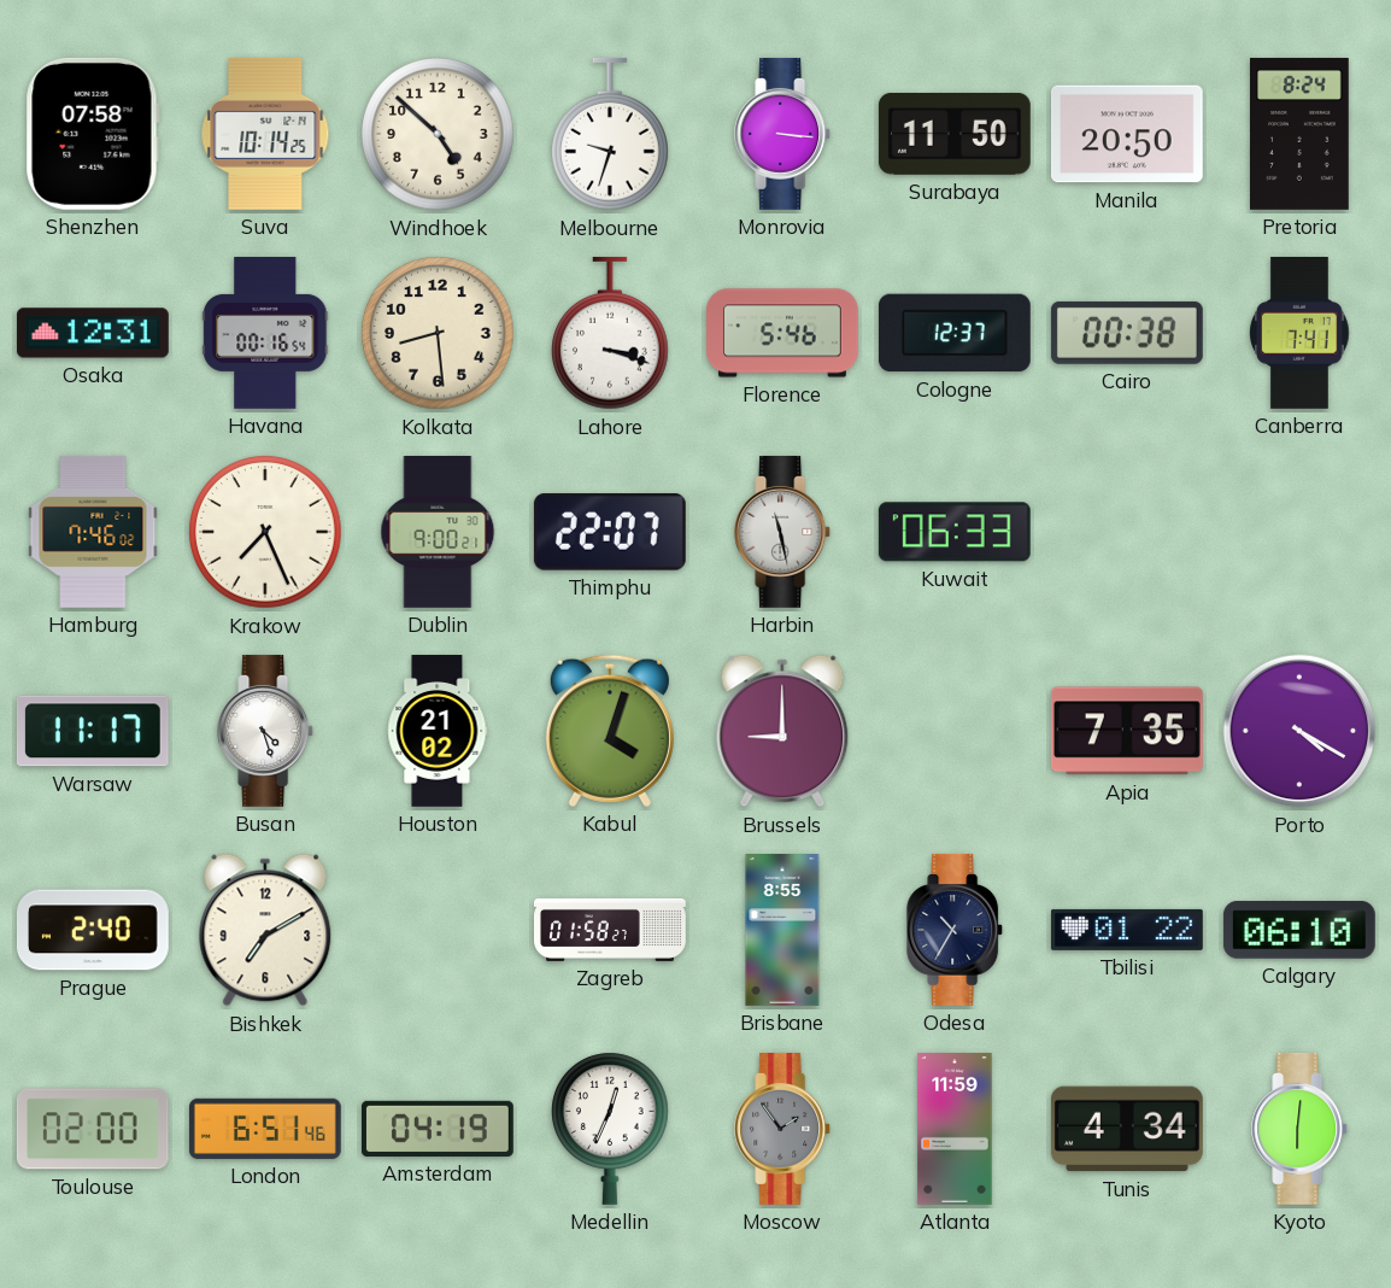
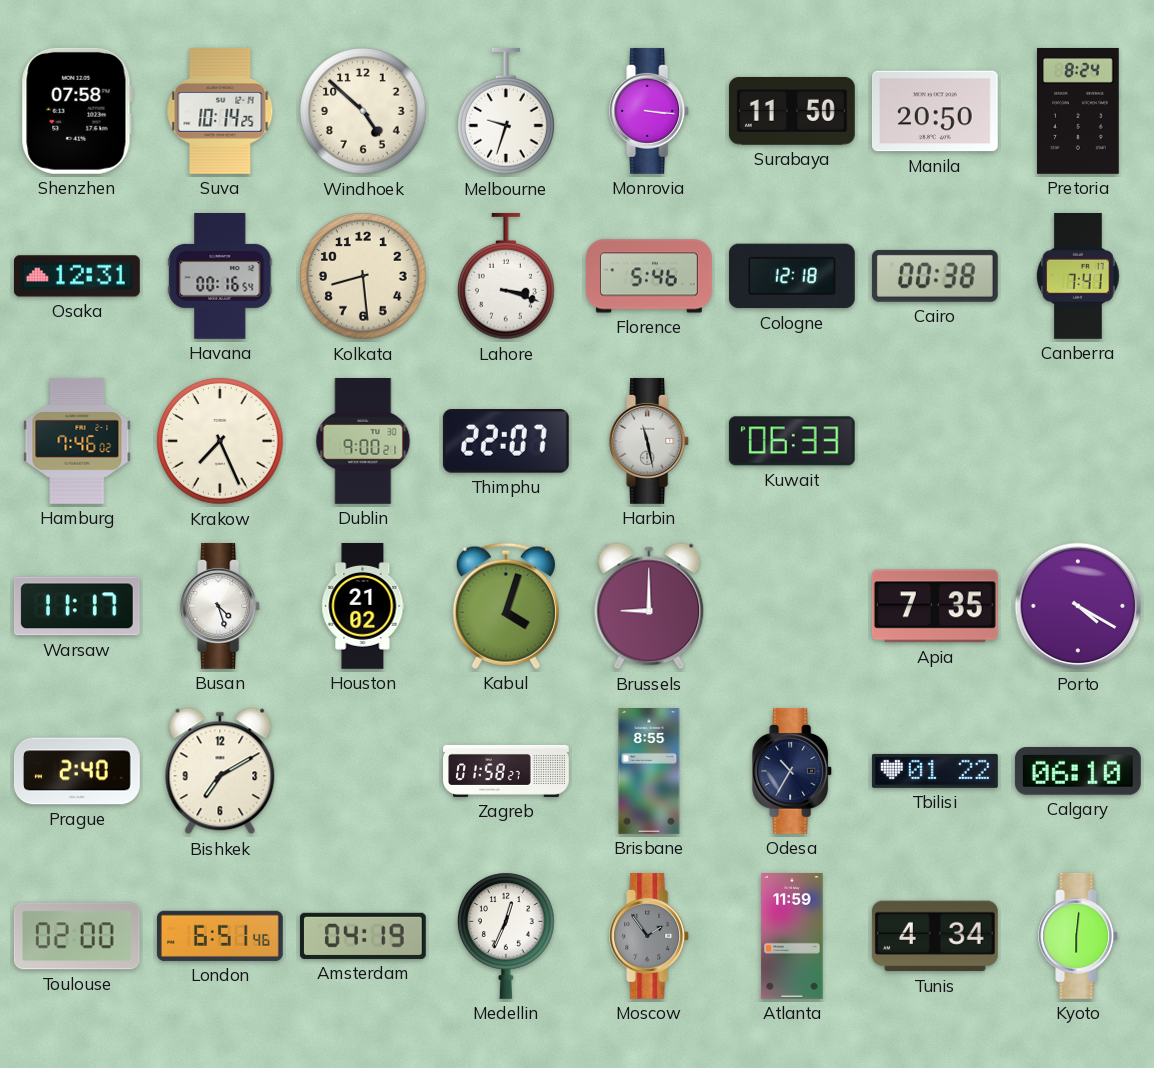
Cologne: 12:37 -> 12:18 (792, 276)
